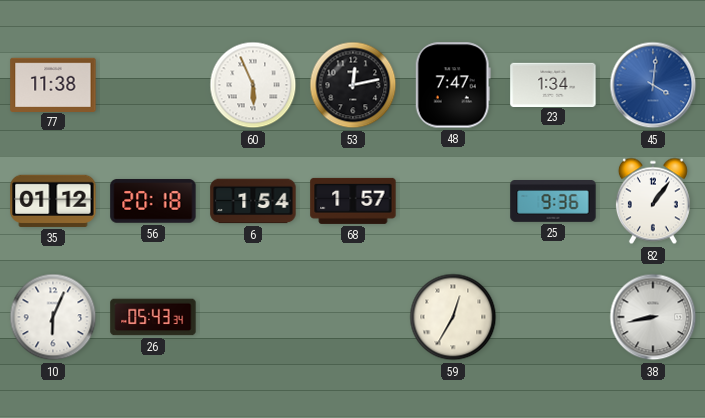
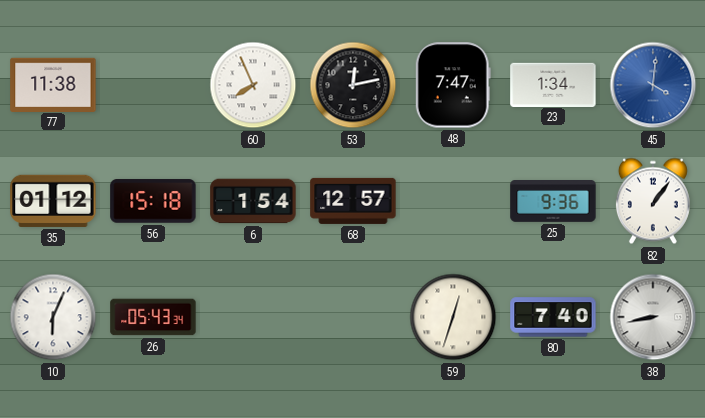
60: 5:56 -> 7:56 (253, 85)
56: 20:18 -> 15:18 (153, 201)
68: 1:57 -> 12:57 (353, 201)
59: 12:35 -> 12:33 (453, 317)
80: none -> 7:40 (553, 317)
